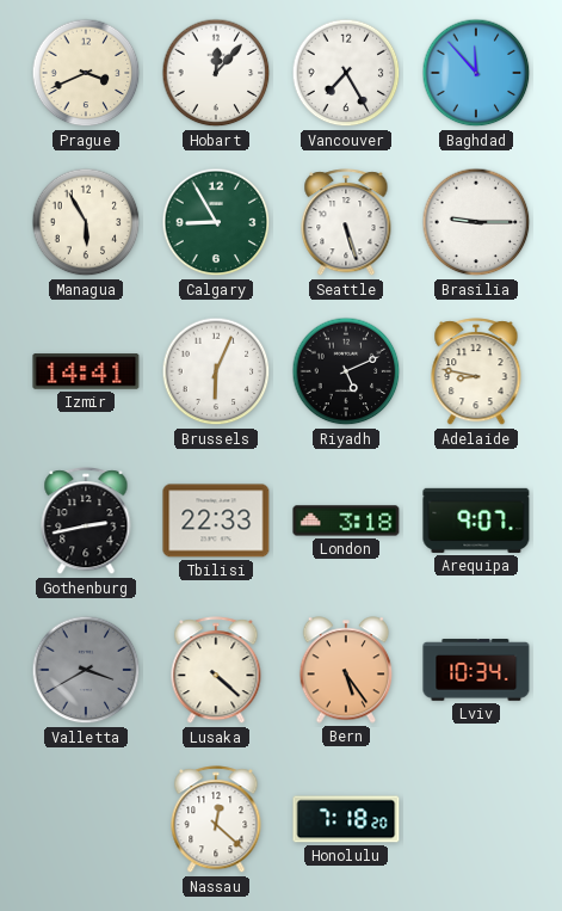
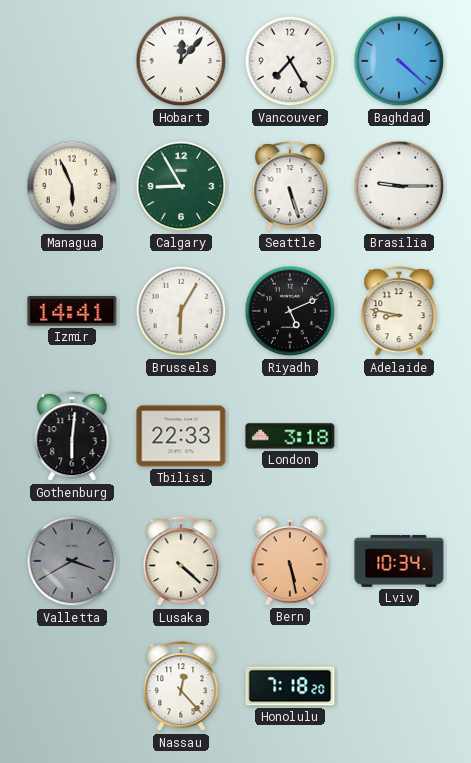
Prague: 3:41 -> none (86, 73)
Baghdad: 11:53 -> 4:22 (399, 61)
Managua: 5:55 -> 5:56 (72, 186)
Brussels: 6:04 -> 6:05 (181, 311)
Gothenburg: 2:43 -> 6:01 (72, 437)
Arequipa: 9:07 -> none (476, 521)
Bern: 5:24 -> 5:28 (290, 561)
Nassau: 12:22 -> 12:23 (181, 687)
